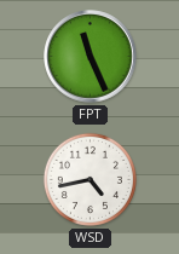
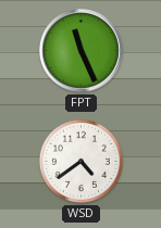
WSD: 4:43 -> 4:39 (81, 161)
